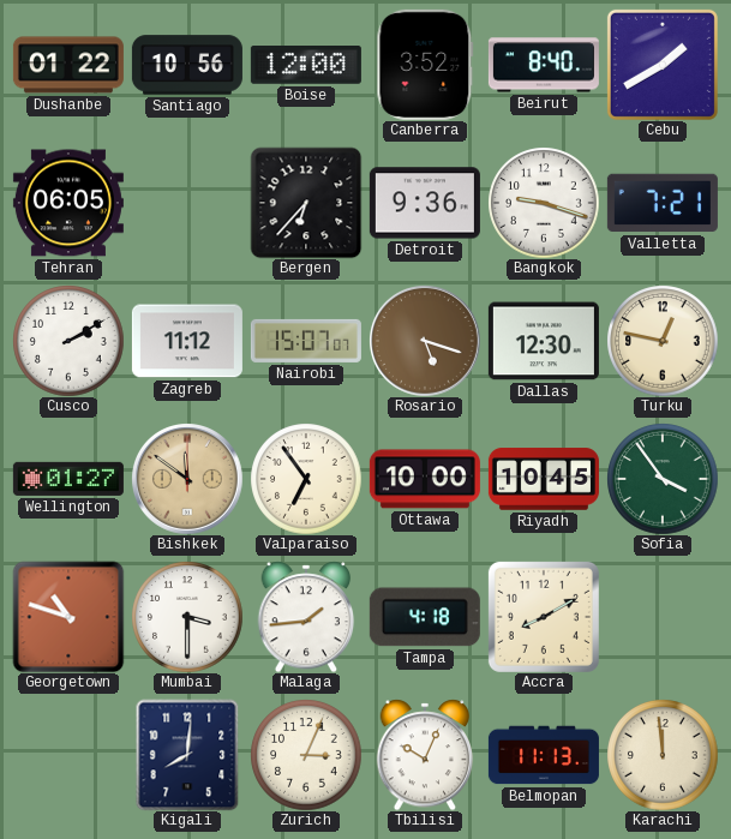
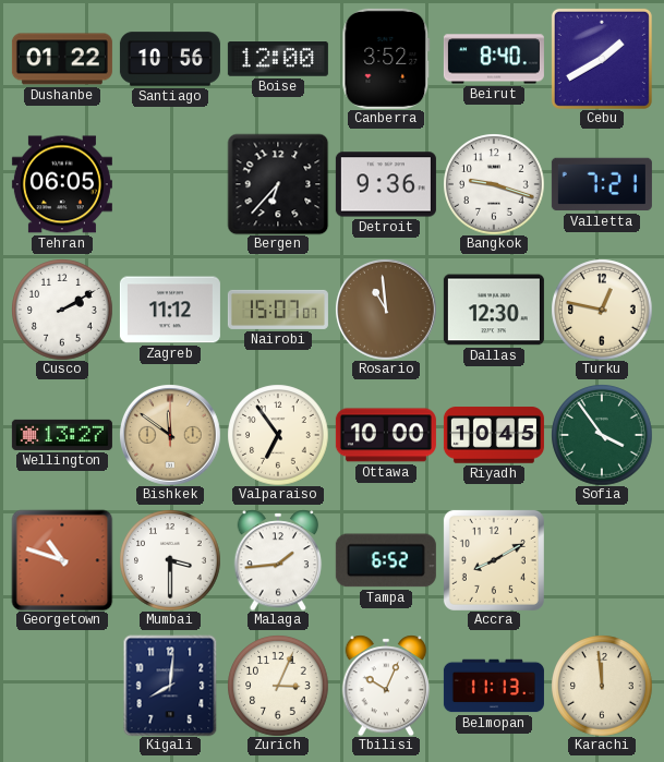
Rosario: 5:18 -> 10:59 (386, 310)
Wellington: 01:27 -> 13:27 (62, 435)
Tampa: 4:18 -> 6:52 (386, 560)
